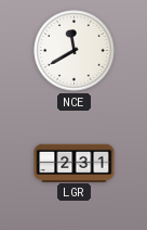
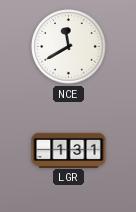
LGR: 2:31 -> 1:31 (69, 150)
